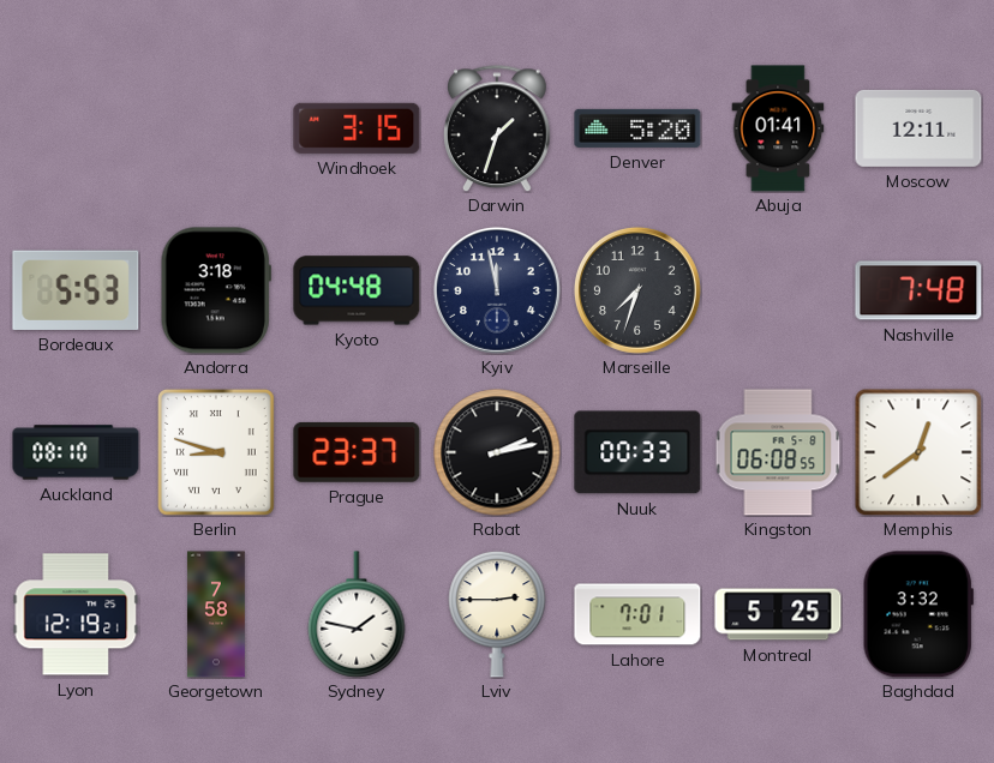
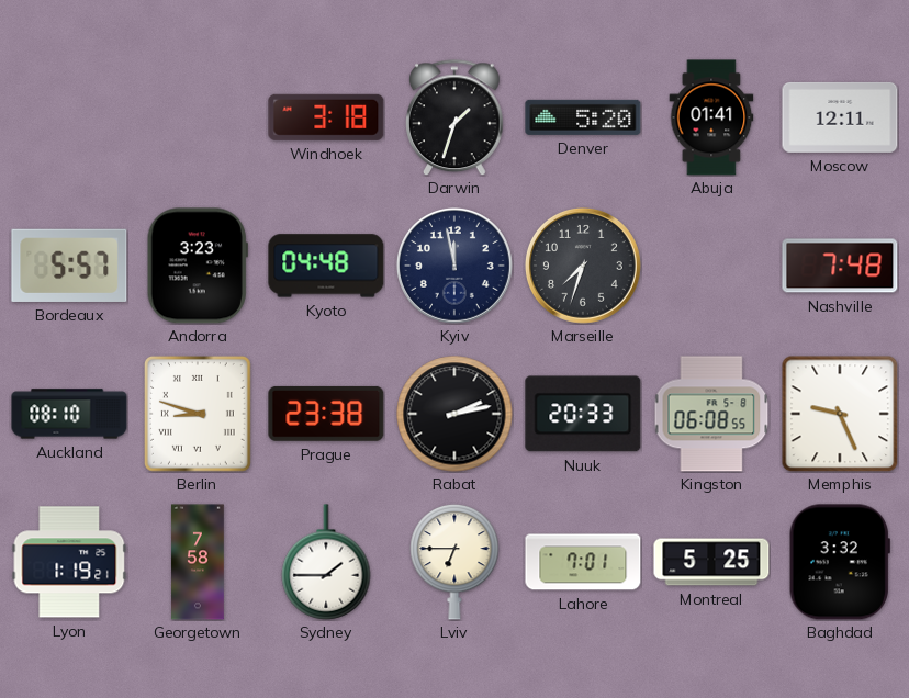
Windhoek: 3:15 -> 3:18 (326, 117)
Bordeaux: 5:53 -> 5:57 (69, 266)
Andorra: 3:18 -> 3:23 (198, 266)
Prague: 23:37 -> 23:38 (326, 414)
Nuuk: 00:33 -> 20:33 (583, 414)
Memphis: 12:39 -> 9:26 (840, 414)
Lyon: 12:19 -> 1:19 (69, 562)
Sydney: 1:47 -> 1:45 (326, 562)
Lviv: 2:45 -> 6:45 (454, 562)
